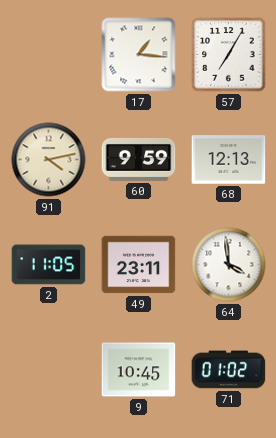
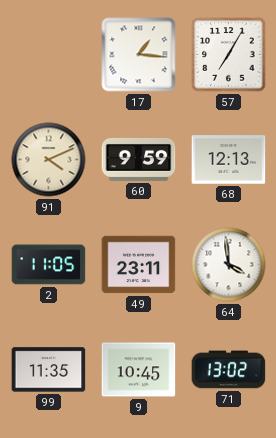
91: 4:13 -> 4:11 (49, 160)
99: none -> 11:35 (49, 370)
71: 01:02 -> 13:02 (229, 370)
